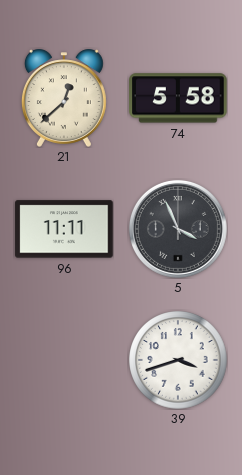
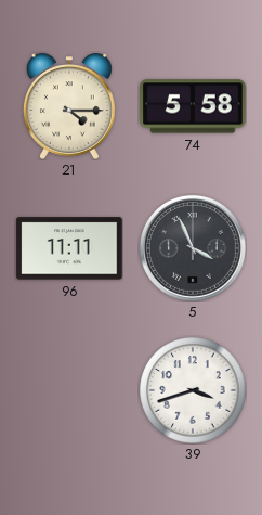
21: 12:38 -> 4:15 (69, 106)
